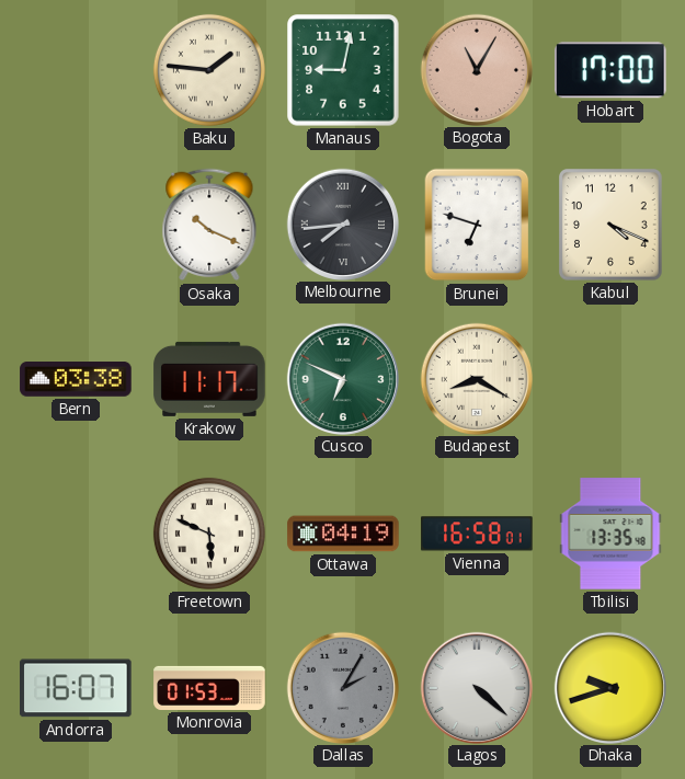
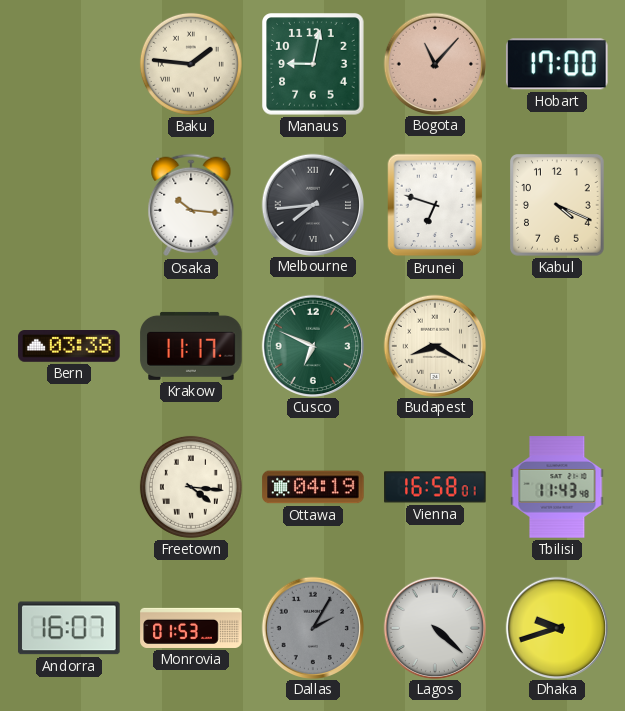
Bogota: 11:05 -> 11:07 (434, 63)
Osaka: 10:19 -> 10:16 (191, 205)
Freetown: 5:49 -> 4:16 (191, 487)
Tbilisi: 13:35 -> 11:43 (557, 487)
